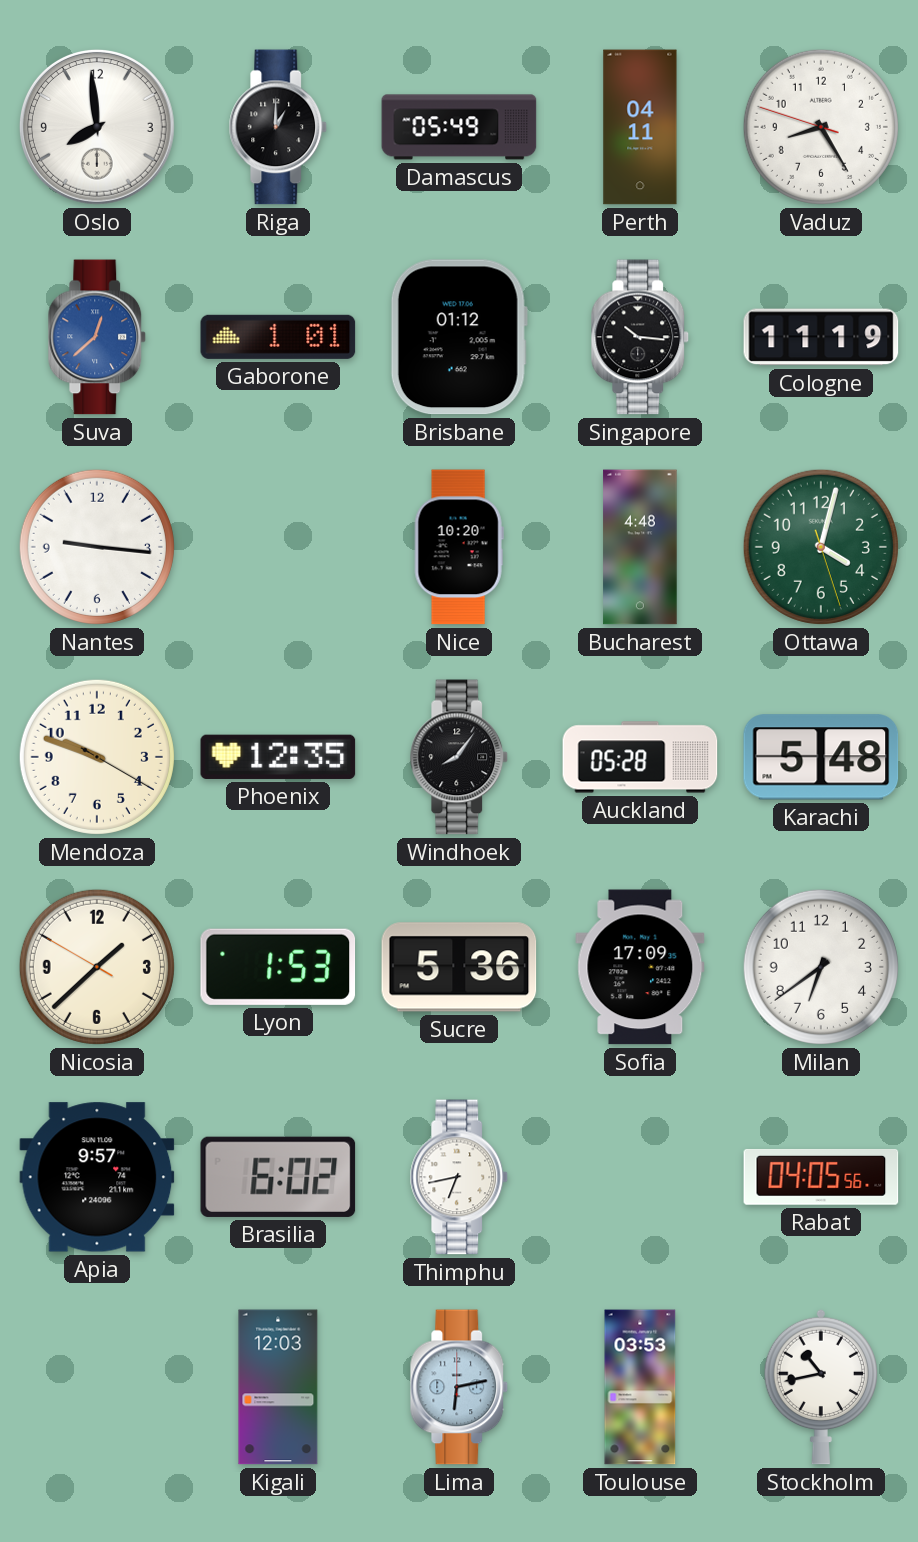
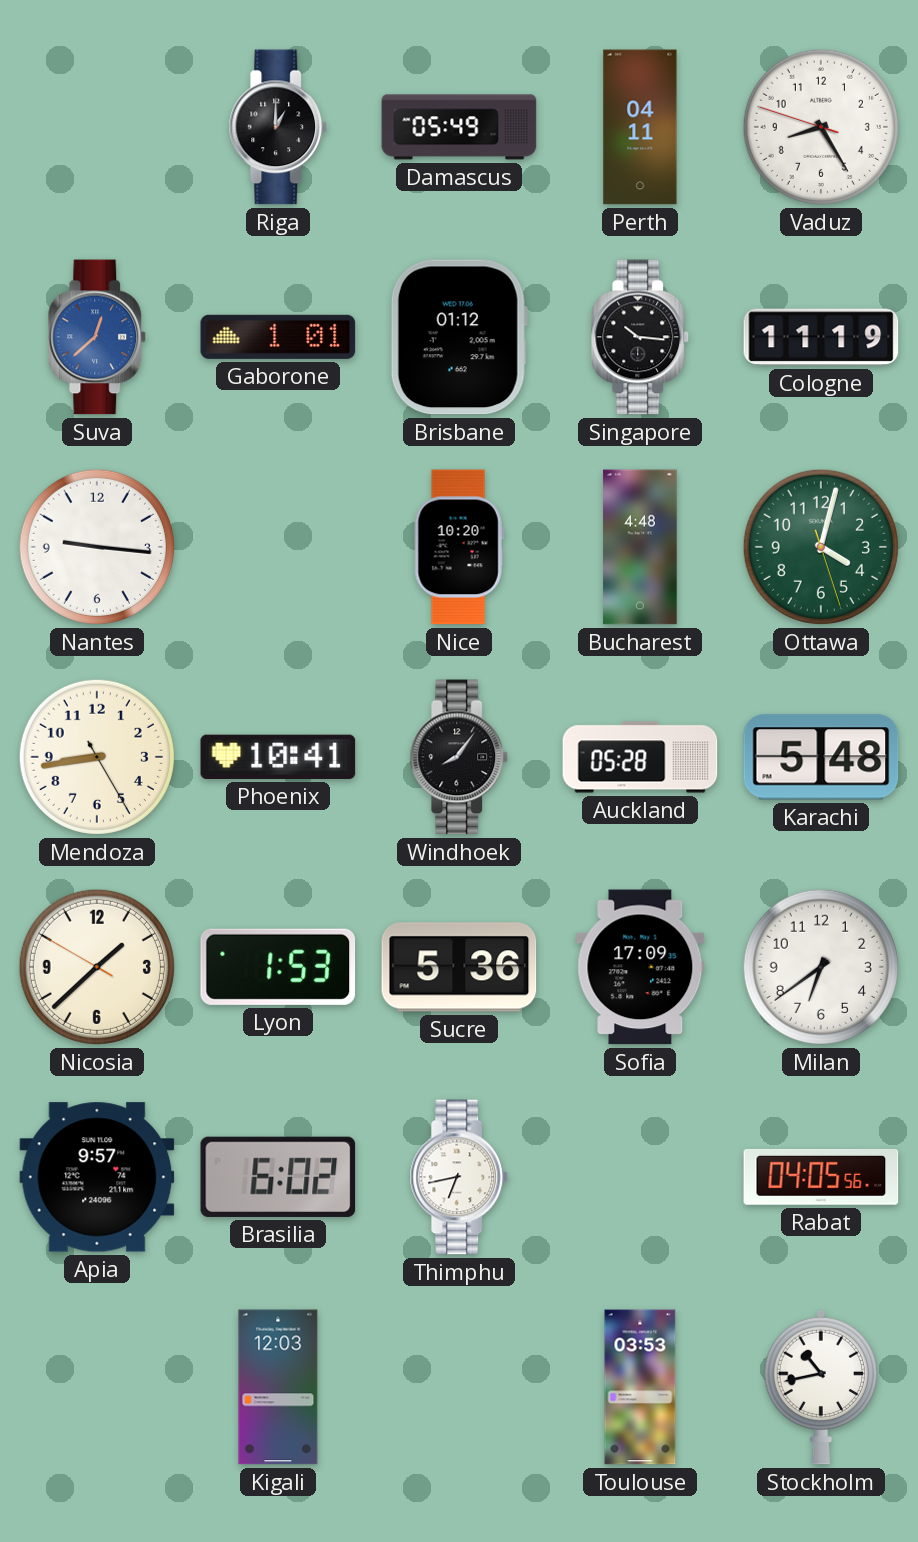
Oslo: 7:59 -> none (97, 127)
Mendoza: 9:48 -> 8:43 (97, 757)
Phoenix: 12:35 -> 10:41 (278, 757)
Lima: 6:13 -> none (459, 1387)
